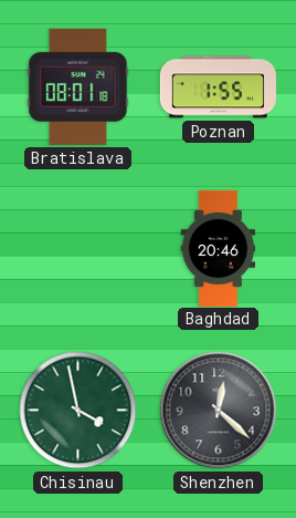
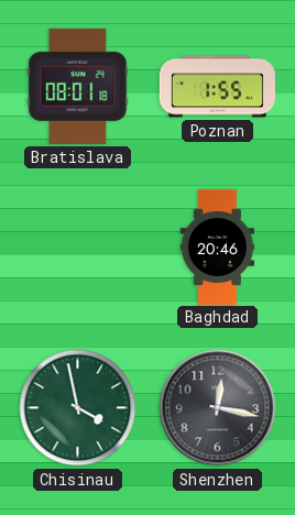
Shenzhen: 12:22 -> 12:17 (218, 408)
